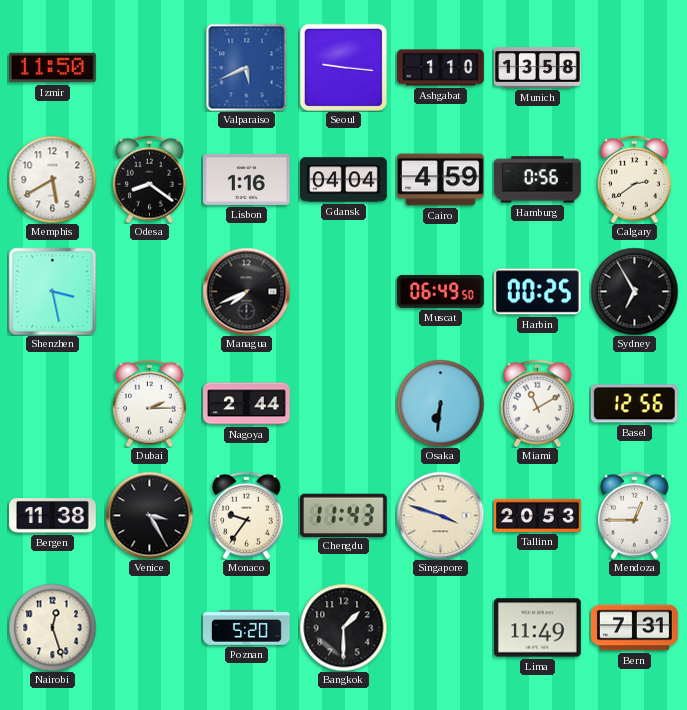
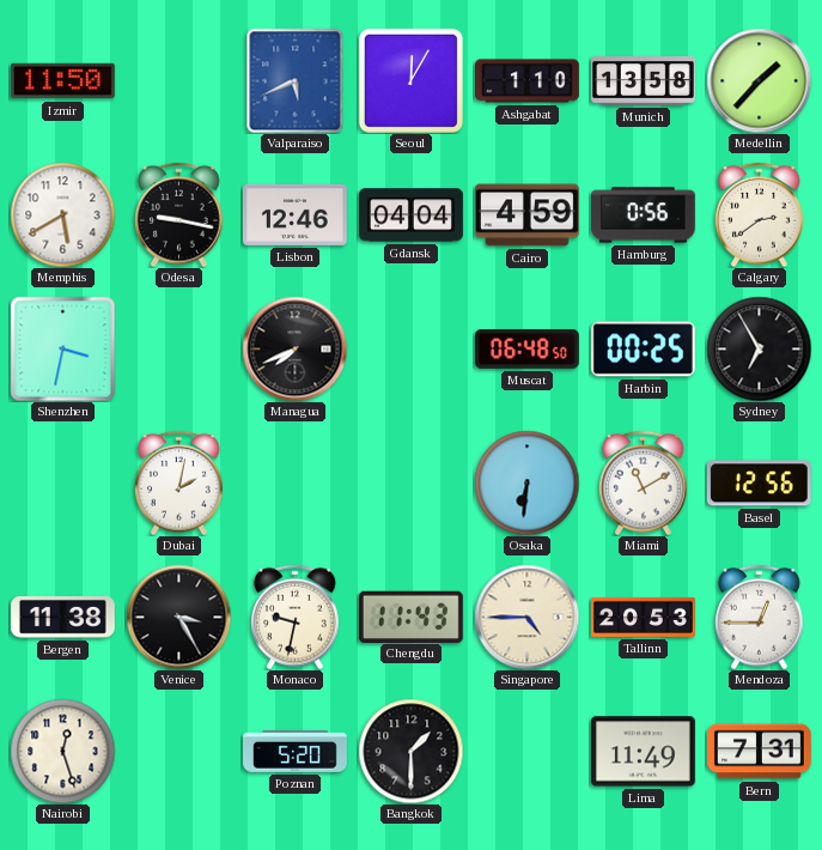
Seoul: 9:16 -> 12:05 (410, 80)
Medellin: none -> 1:37 (759, 80)
Odesa: 8:21 -> 9:17 (179, 214)
Lisbon: 1:16 -> 12:46 (294, 214)
Shenzhen: 3:28 -> 3:32 (62, 348)
Muscat: 06:49 -> 06:48 (526, 348)
Dubai: 2:15 -> 2:02 (179, 482)
Nagoya: 2:44 -> none (247, 404)
Monaco: 9:36 -> 9:32 (296, 617)
Singapore: 3:48 -> 4:45 (526, 617)
